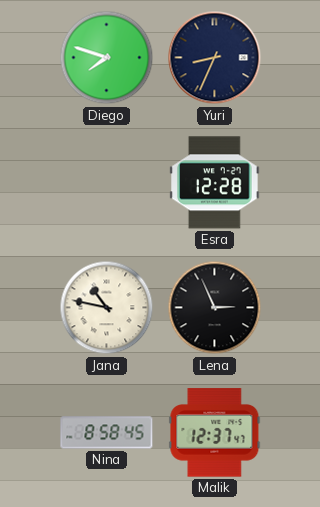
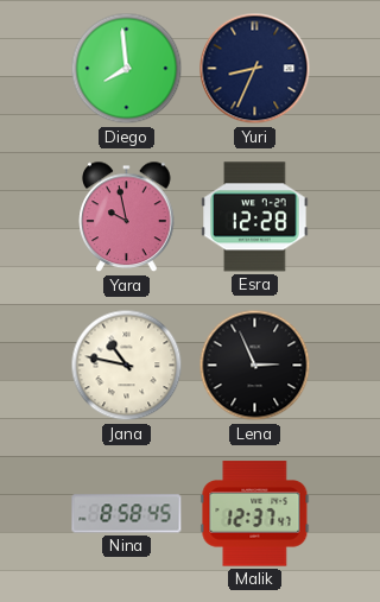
Diego: 7:48 -> 7:59 (127, 69)
Yara: none -> 9:58 (127, 217)
